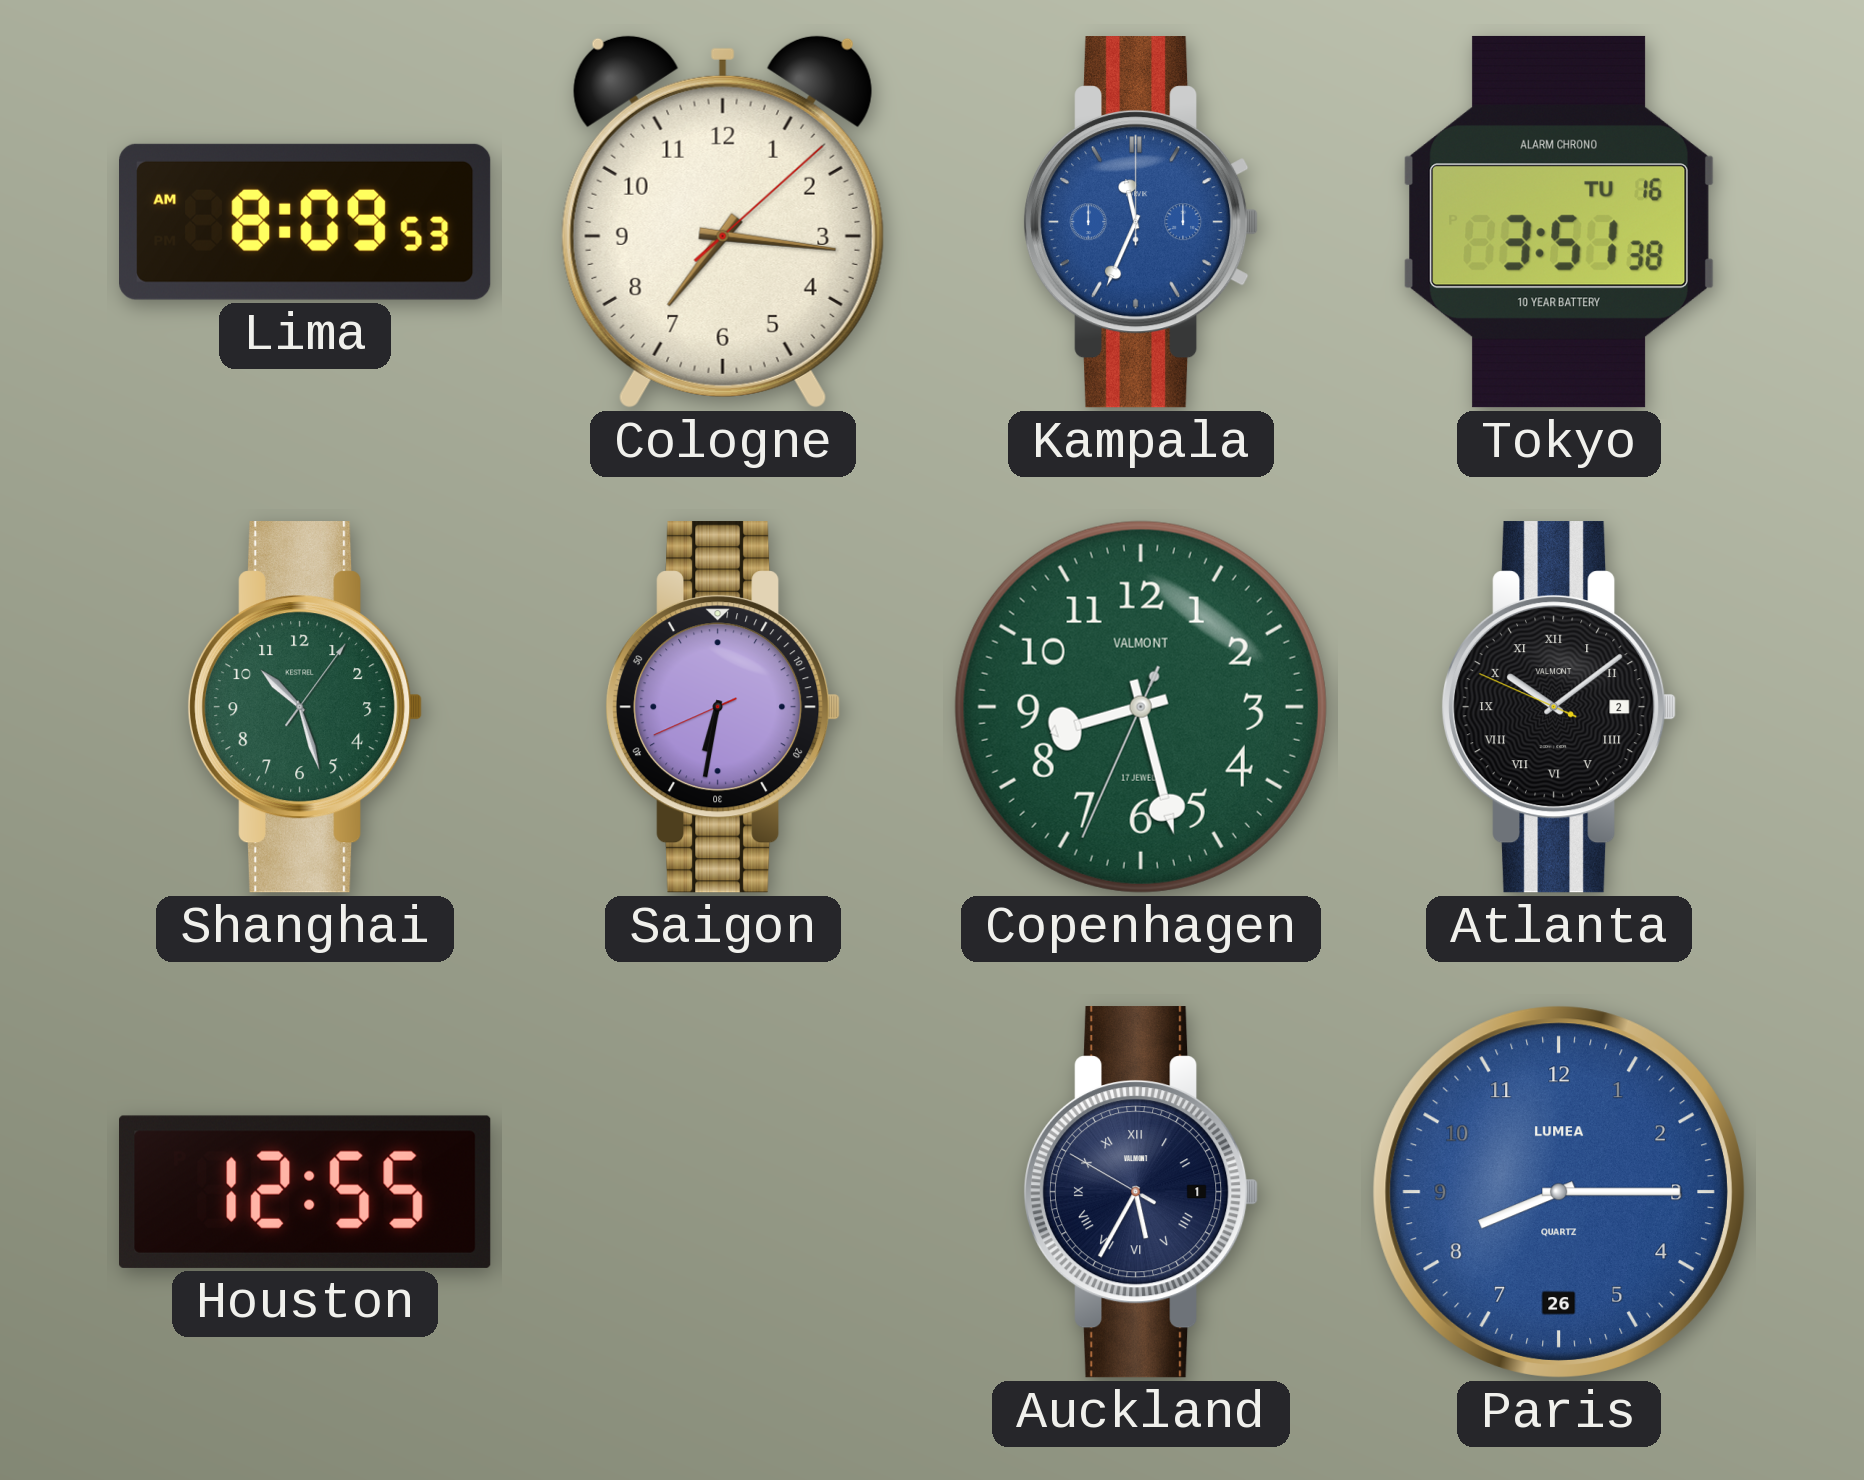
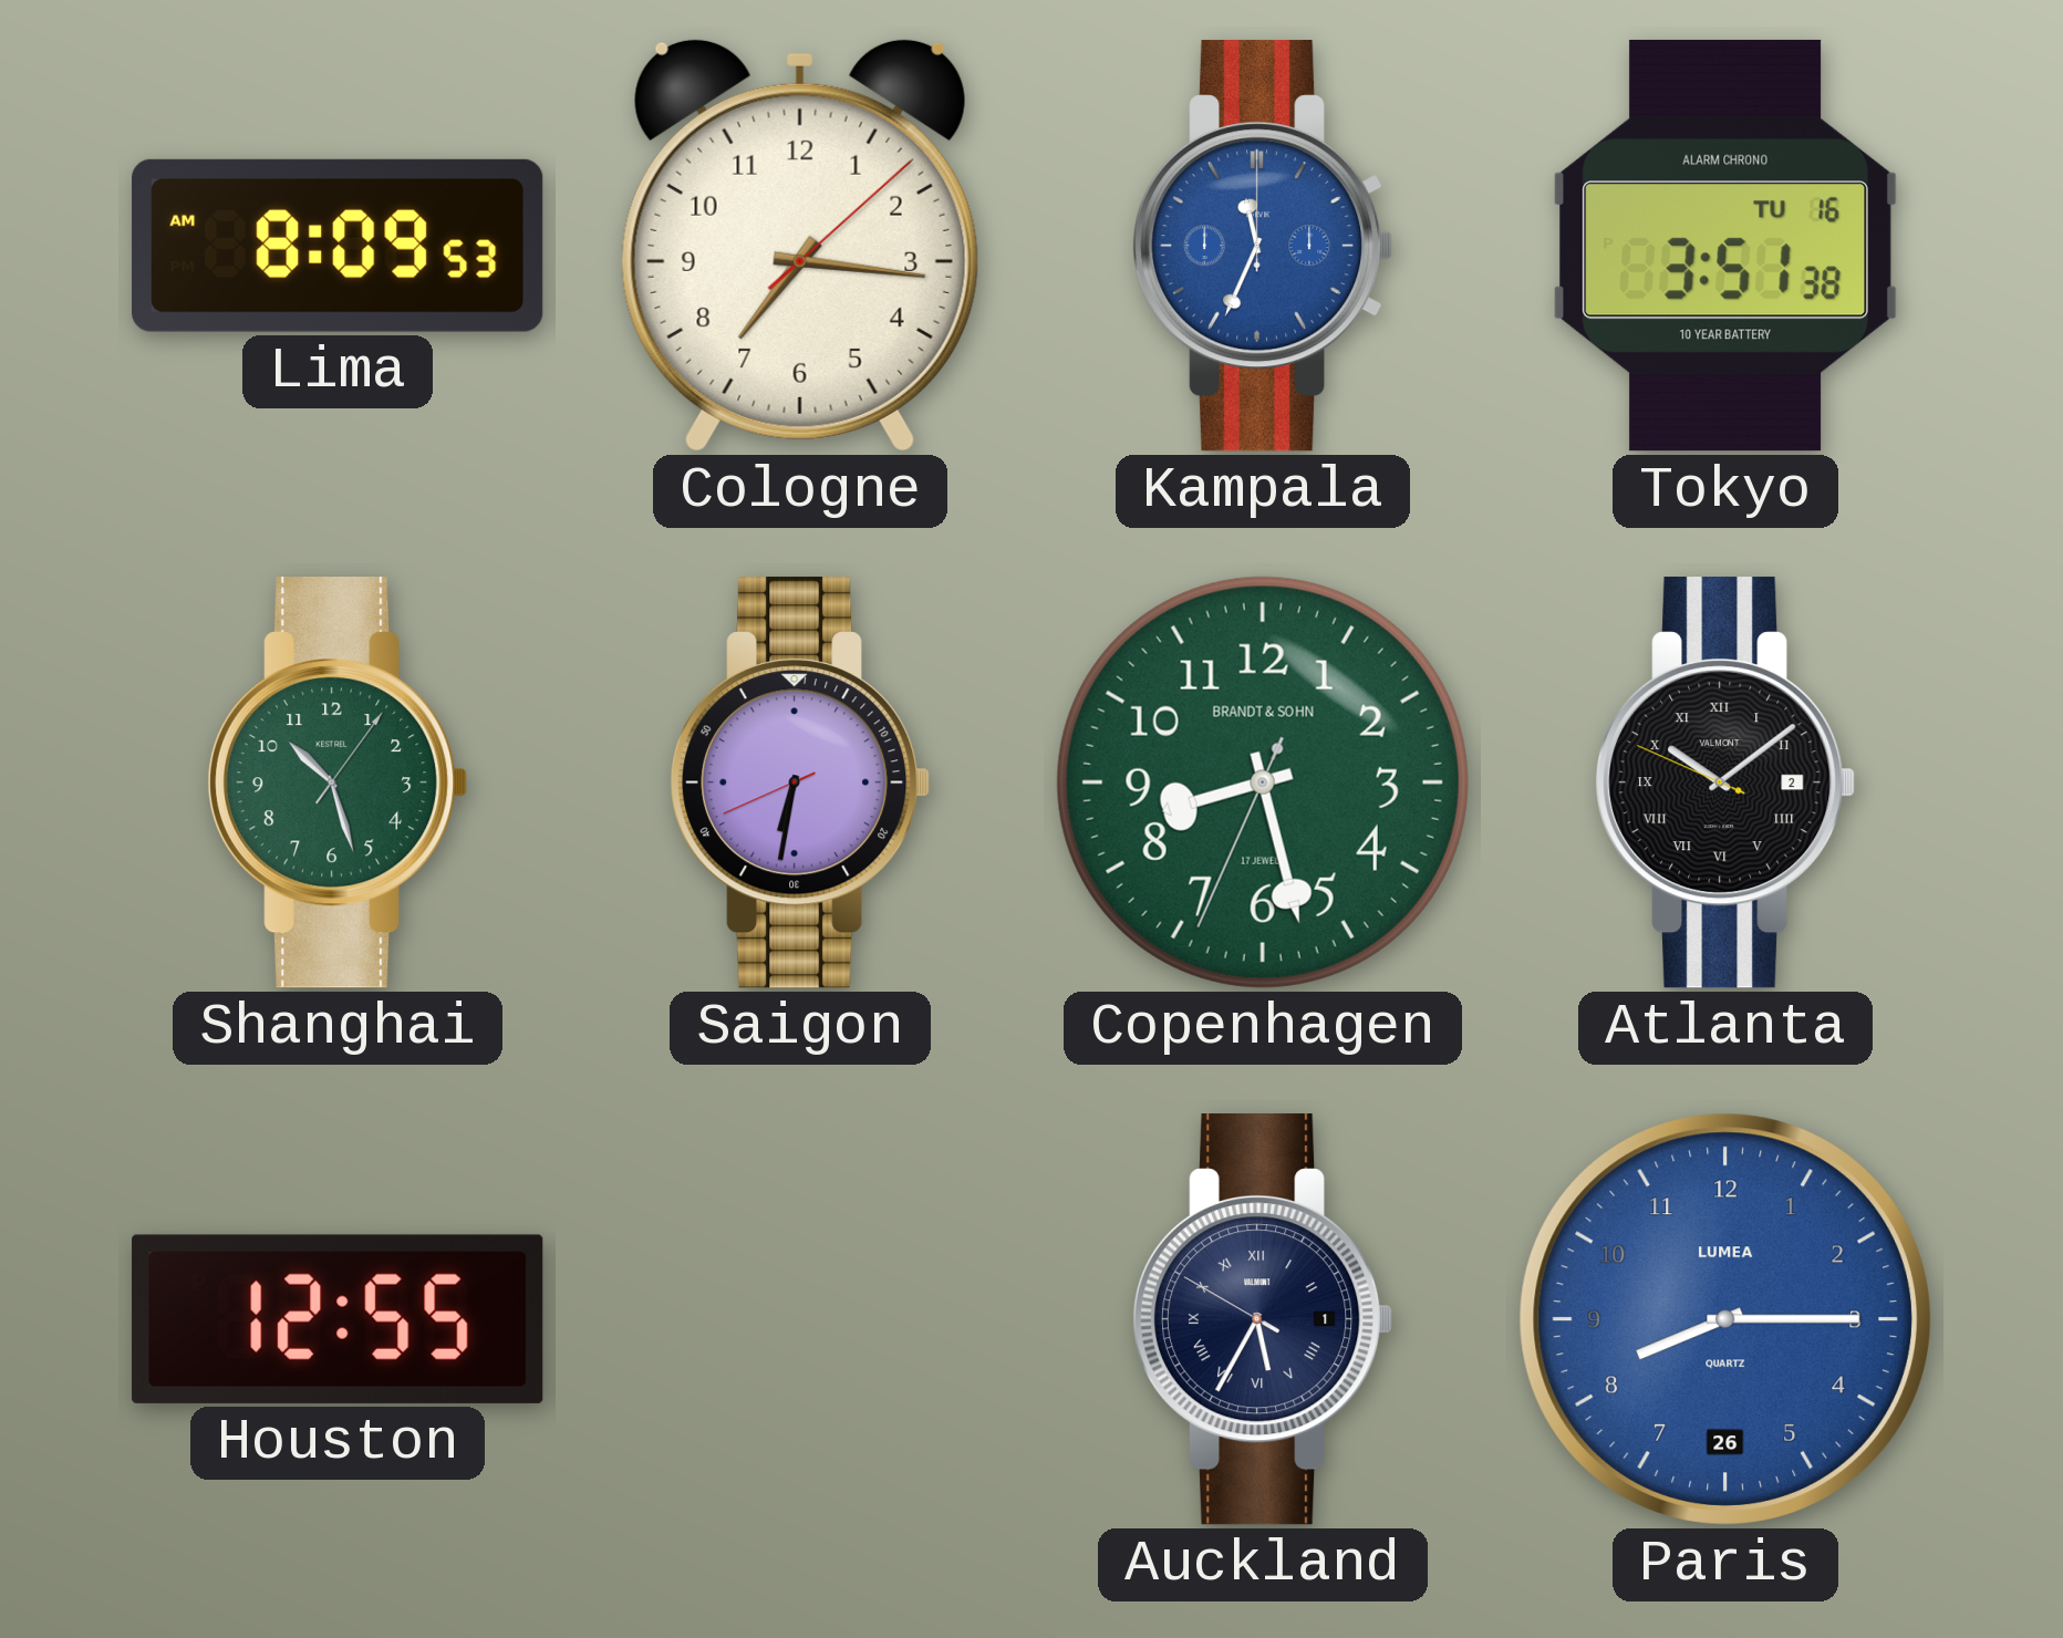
Copenhagen brand: VALMONT -> BRANDT & SOHN (1263, 782)
